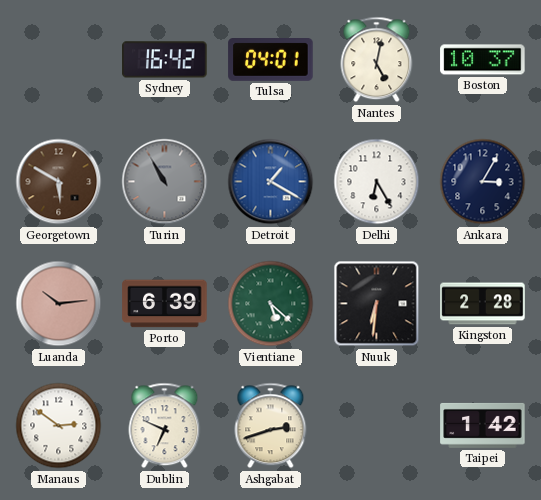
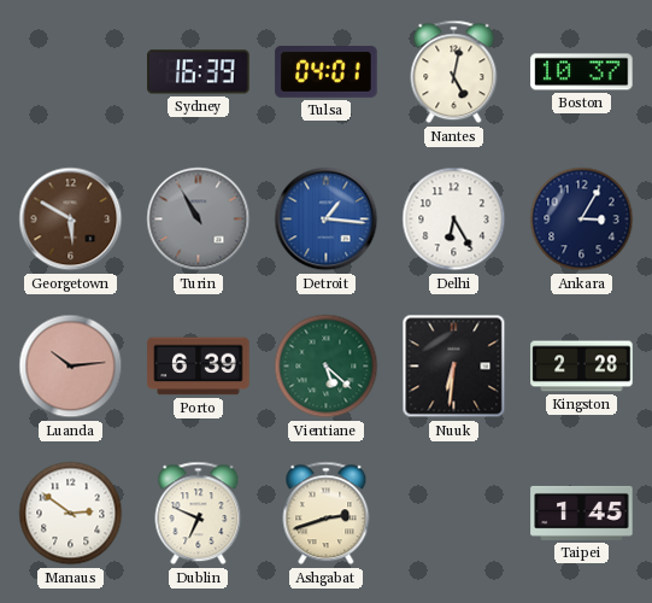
Sydney: 16:42 -> 16:39 (199, 72)
Detroit: 1:20 -> 1:16 (327, 219)
Taipei: 1:42 -> 1:45 (582, 513)
